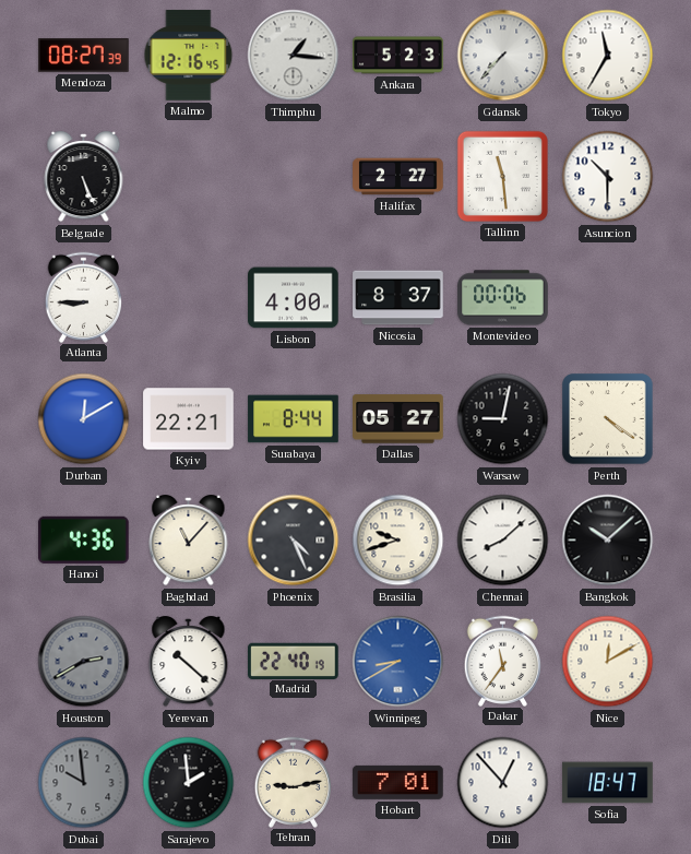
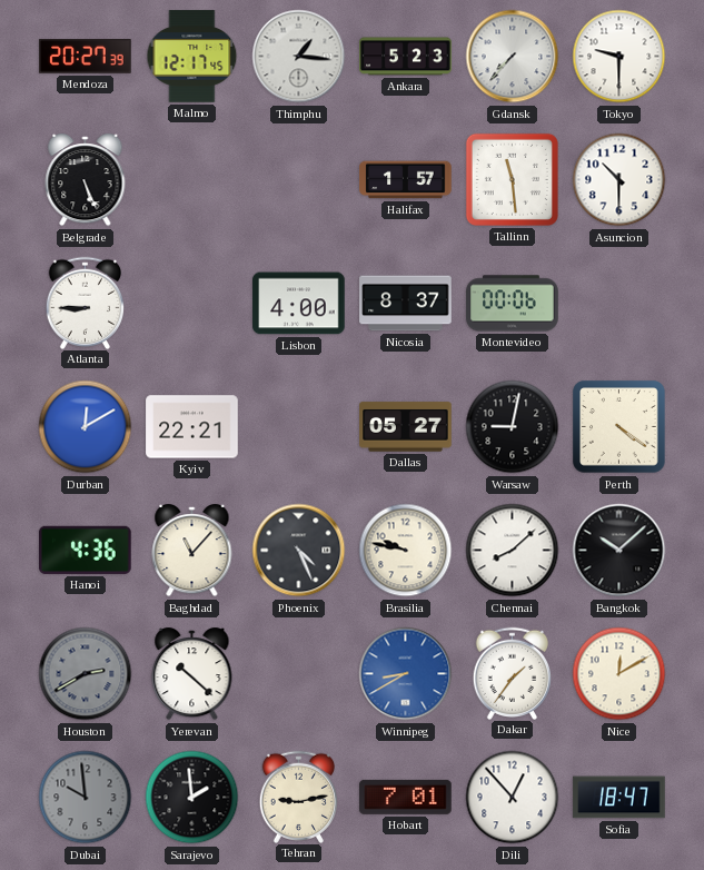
Mendoza: 08:27 -> 20:27 (86, 57)
Malmo: 12:16 -> 12:17 (192, 57)
Tokyo: 11:35 -> 9:30 (619, 57)
Halifax: 2:27 -> 1:57 (406, 180)
Surabaya: 8:44 -> none (294, 419)
Brasilia: 9:42 -> 9:47 (406, 551)
Madrid: 22:40 -> none (294, 661)
Dakar: 11:36 -> 1:36 (513, 673)
